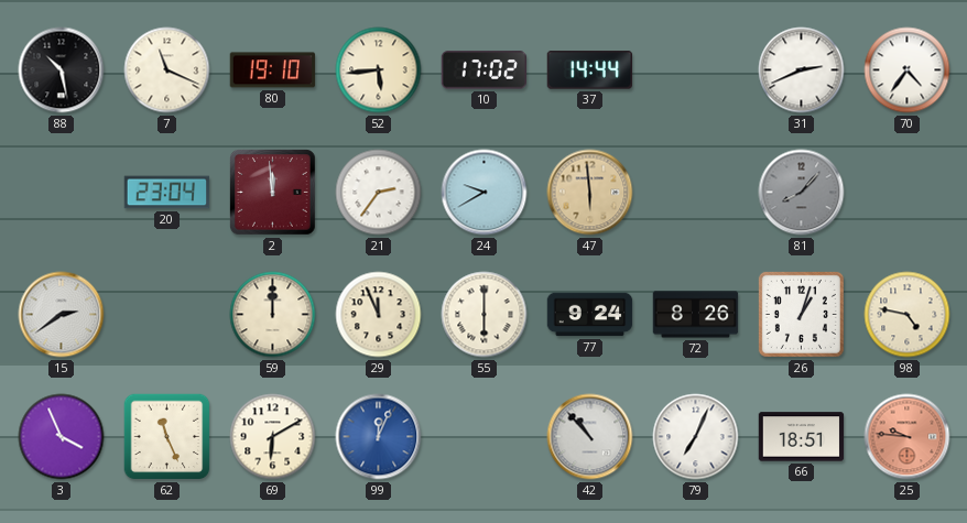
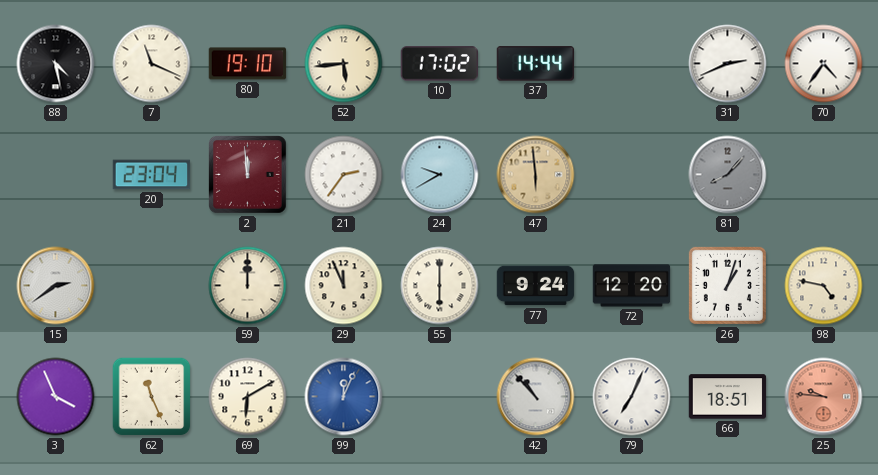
88: 10:28 -> 4:28 (56, 64)
72: 8:26 -> 12:20 (632, 286)
